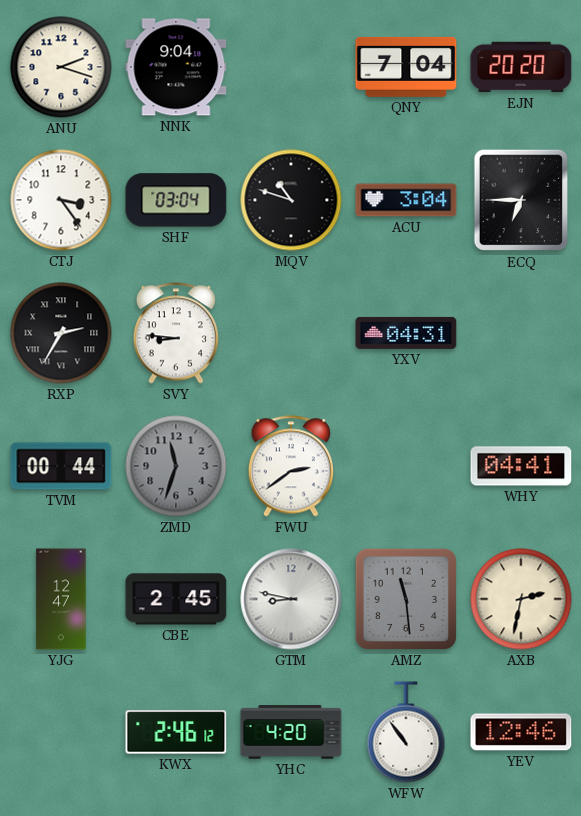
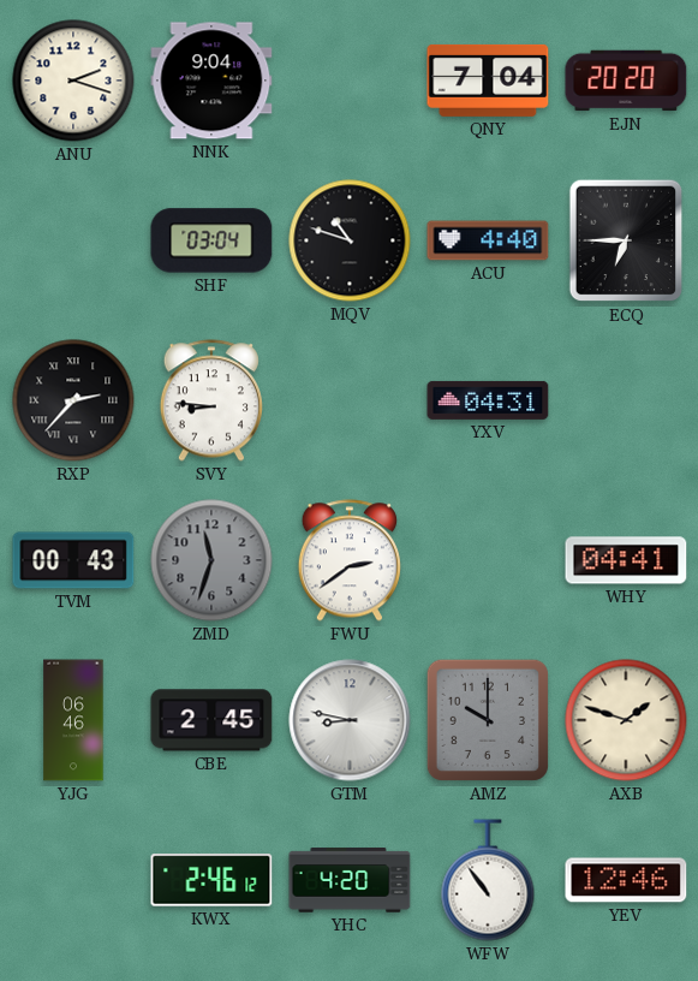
CTJ: 3:24 -> none (61, 200)
ACU: 3:04 -> 4:40 (488, 240)
RXP: 2:35 -> 2:37 (73, 400)
TVM: 00:44 -> 00:43 (73, 560)
YJG: 12:47 -> 06:46 (73, 720)
AMZ: 11:29 -> 10:00 (488, 720)
AXB: 2:32 -> 1:48 (626, 720)
